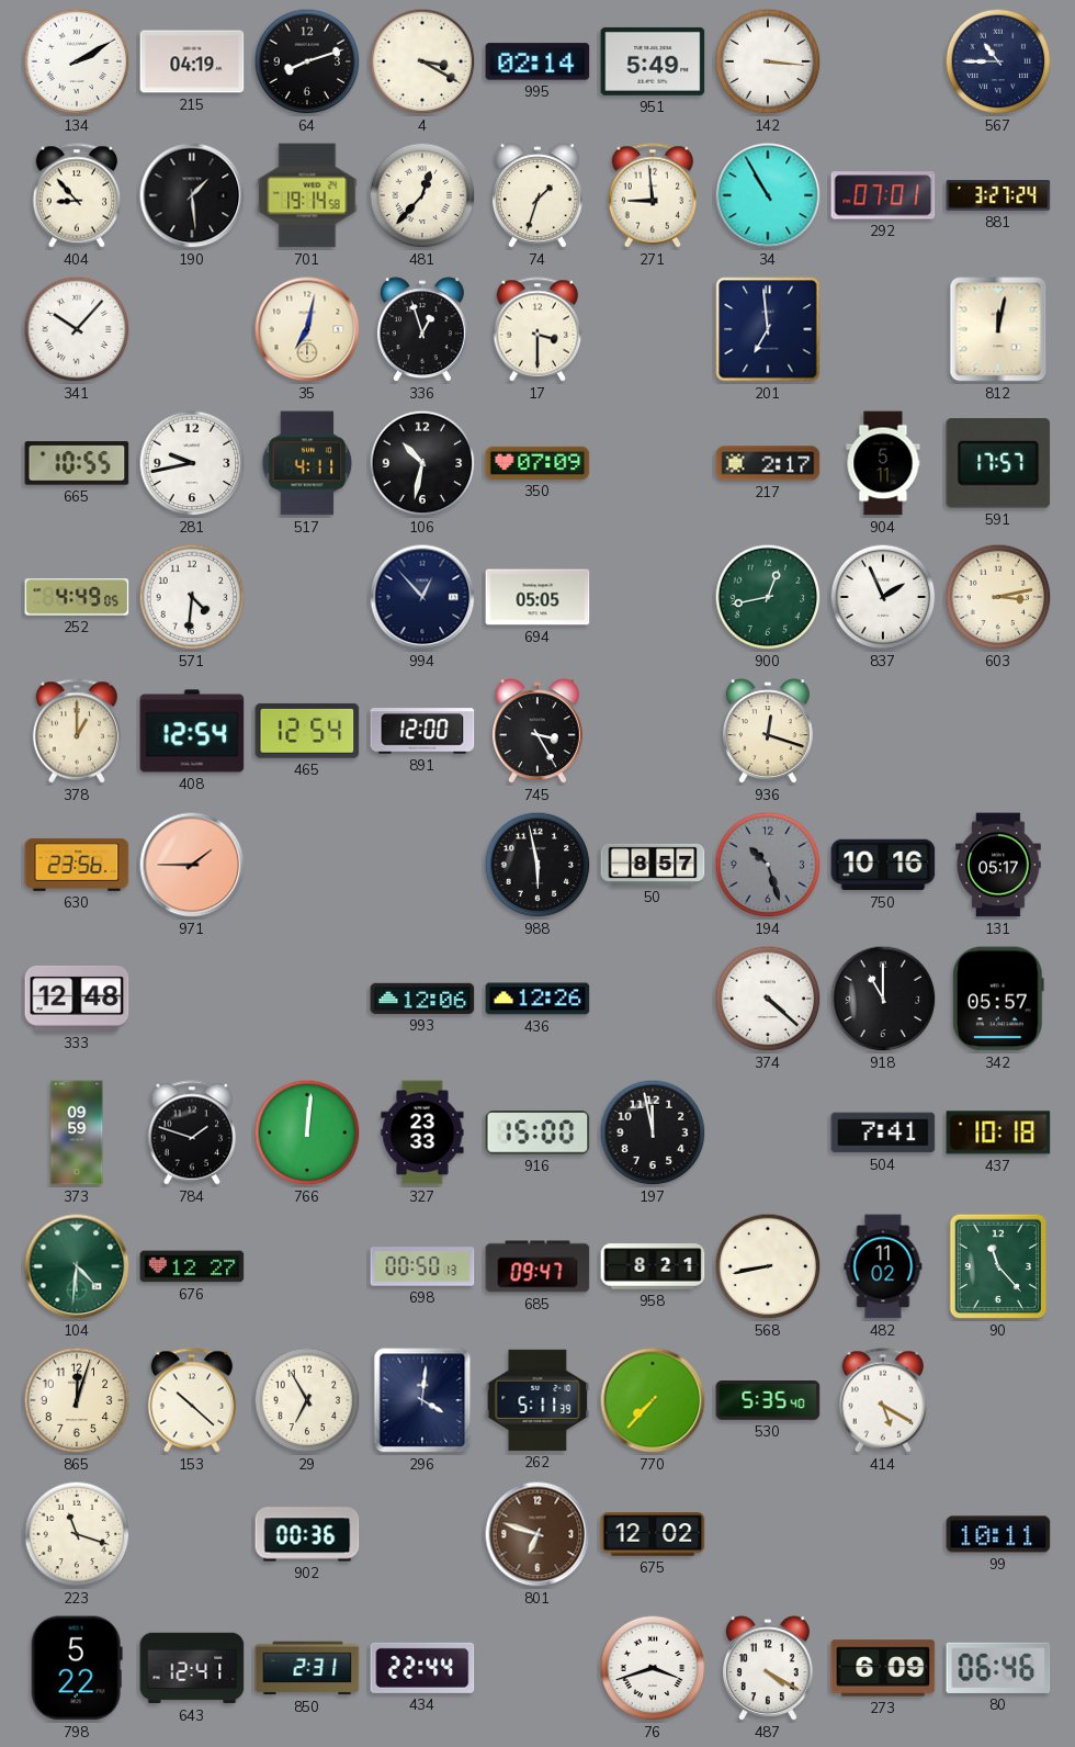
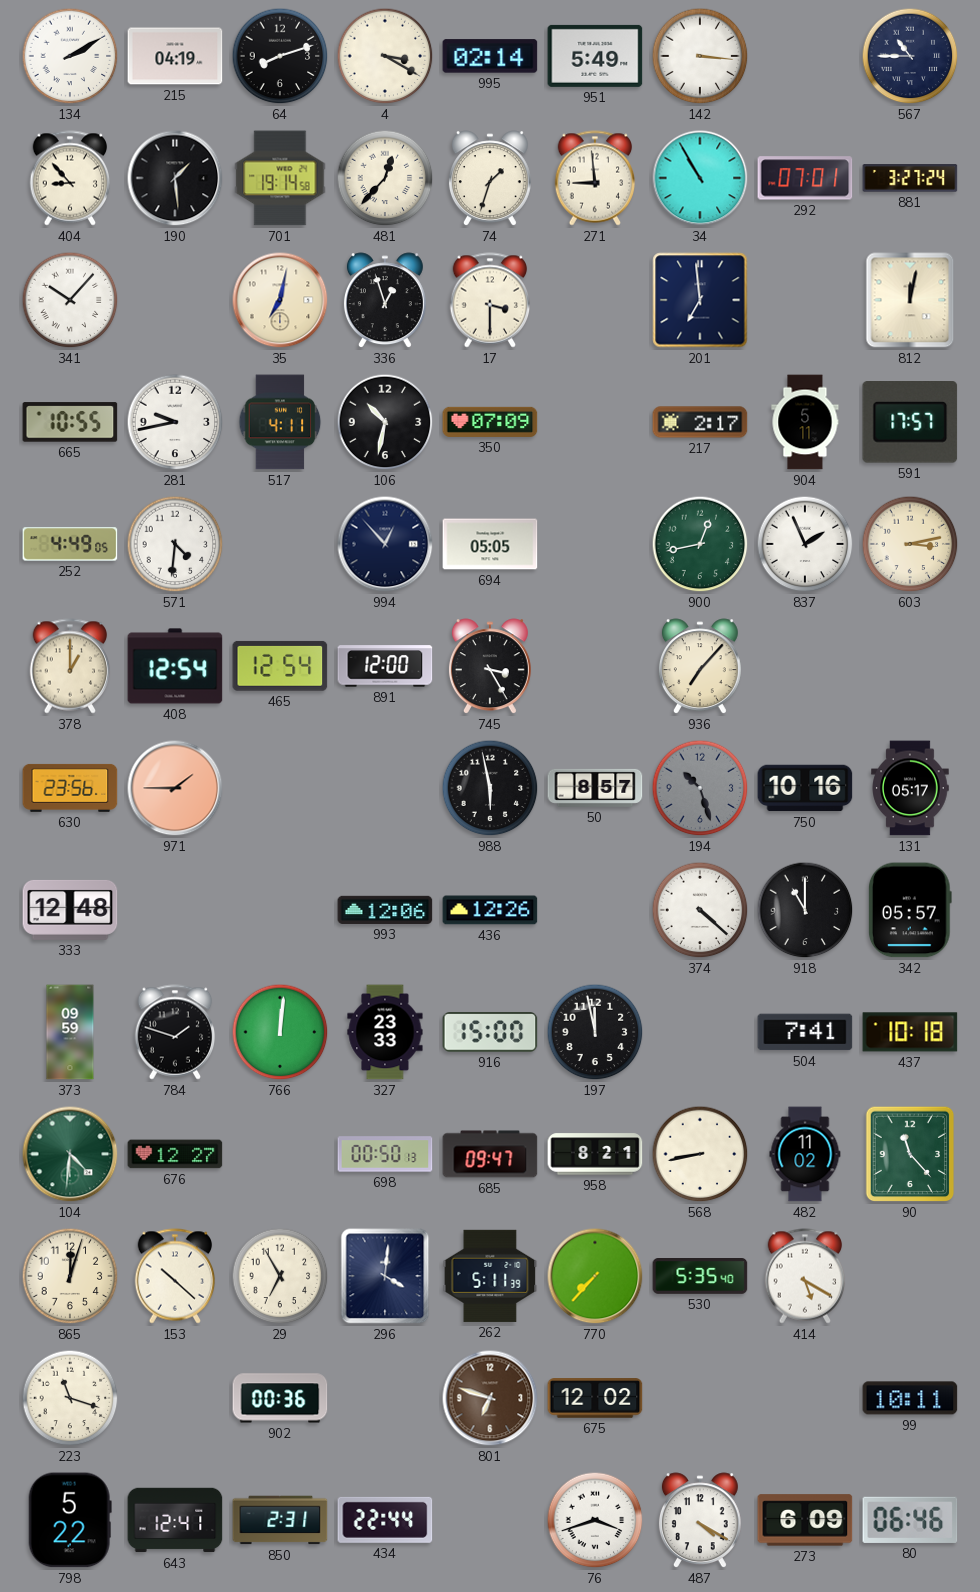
936: 12:18 -> 7:07 (700, 667)
